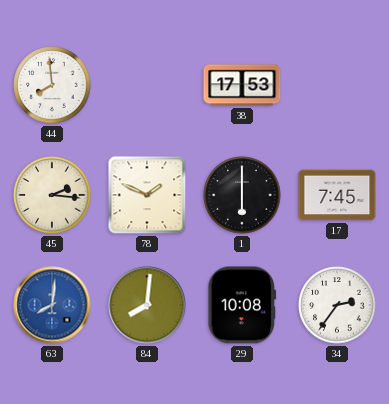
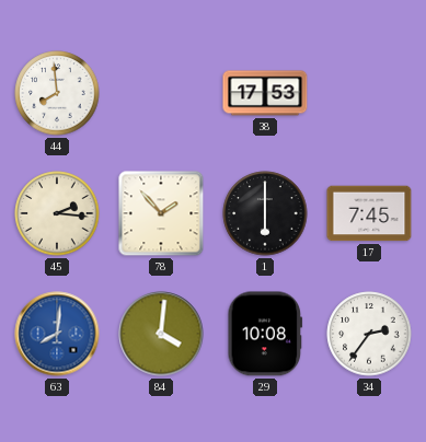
78: 1:49 -> 1:53 (161, 213)
84: 8:01 -> 4:01 (161, 334)
